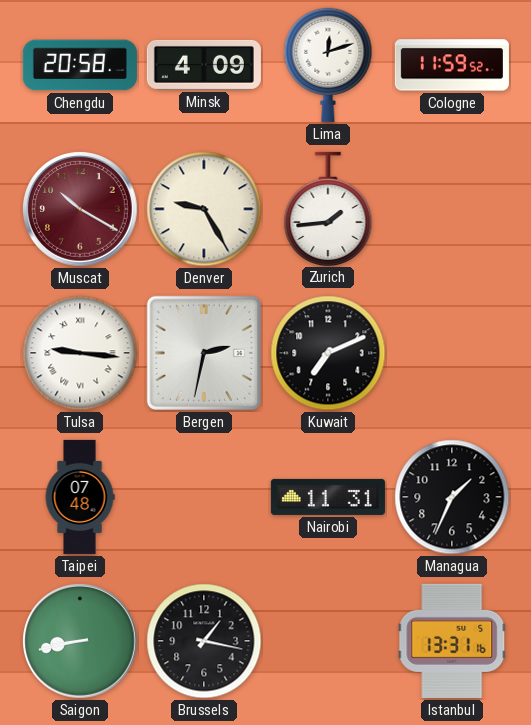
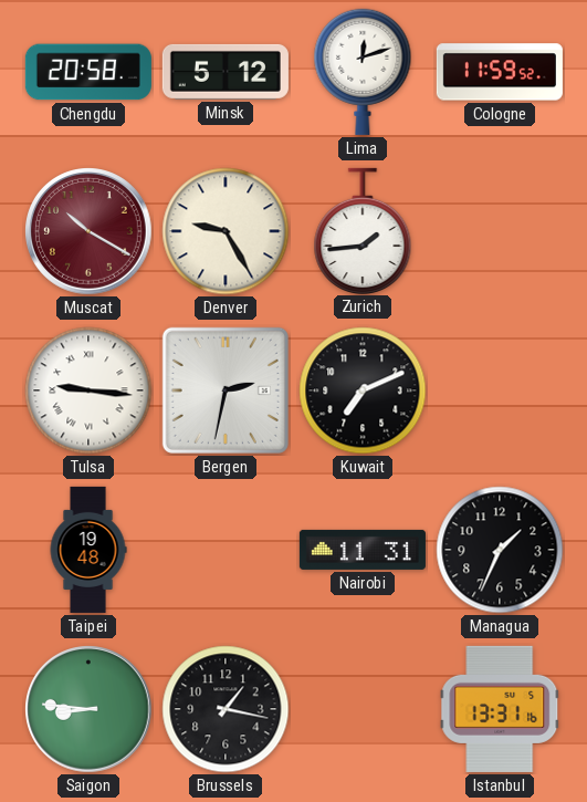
Minsk: 4:09 -> 5:12 (226, 72)
Taipei: 07:48 -> 19:48 (88, 550)
Saigon: 8:43 -> 8:46 (90, 710)
